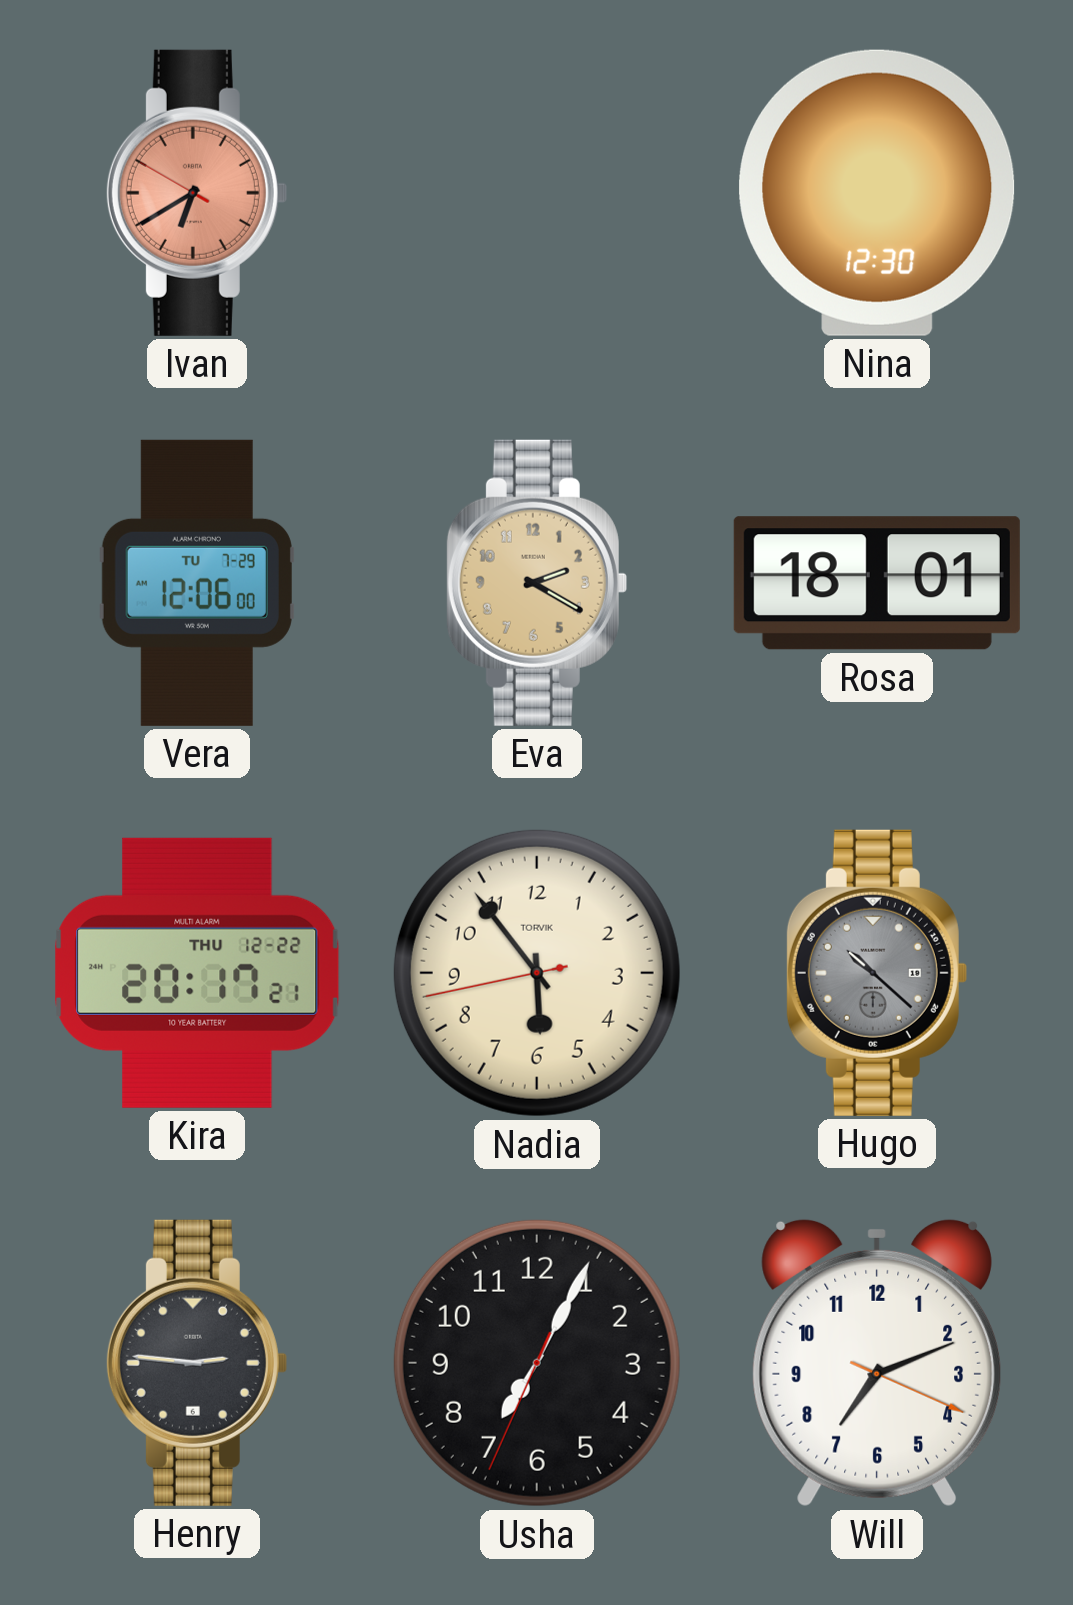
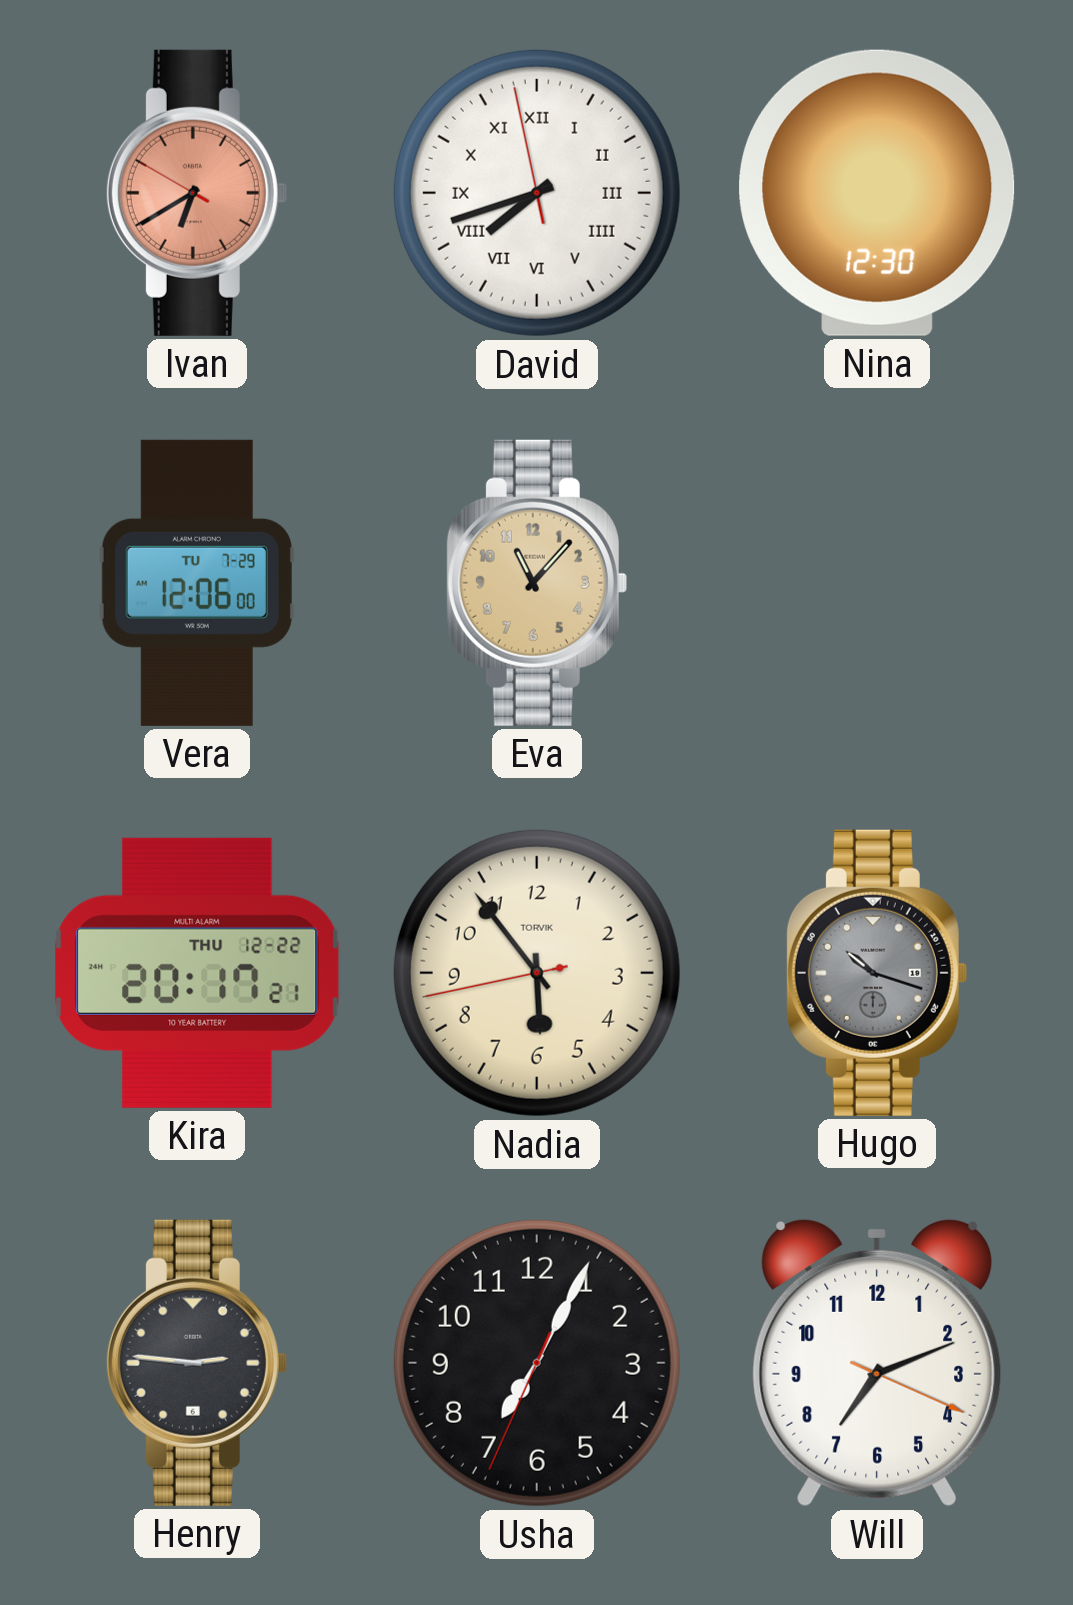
David: none -> 7:41 (537, 193)
Eva: 2:20 -> 11:07 (536, 583)
Rosa: 18:01 -> none (877, 583)
Hugo: 10:22 -> 10:18 (876, 973)
